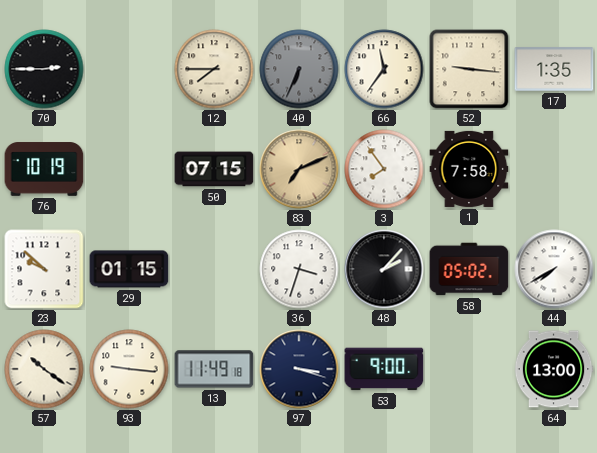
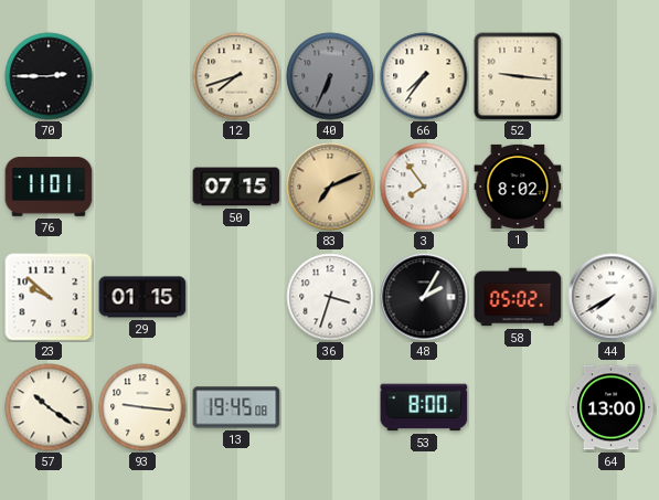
12: 7:45 -> 7:42 (236, 76)
66: 11:36 -> 7:36 (424, 76)
17: 1:35 -> none (554, 69)
76: 10:19 -> 11:01 (49, 187)
1: 7:58 -> 8:02 (518, 187)
48: 2:07 -> 2:05 (424, 297)
13: 11:49 -> 19:45 (236, 407)
97: 3:18 -> none (299, 369)
53: 9:00 -> 8:00 (424, 407)
